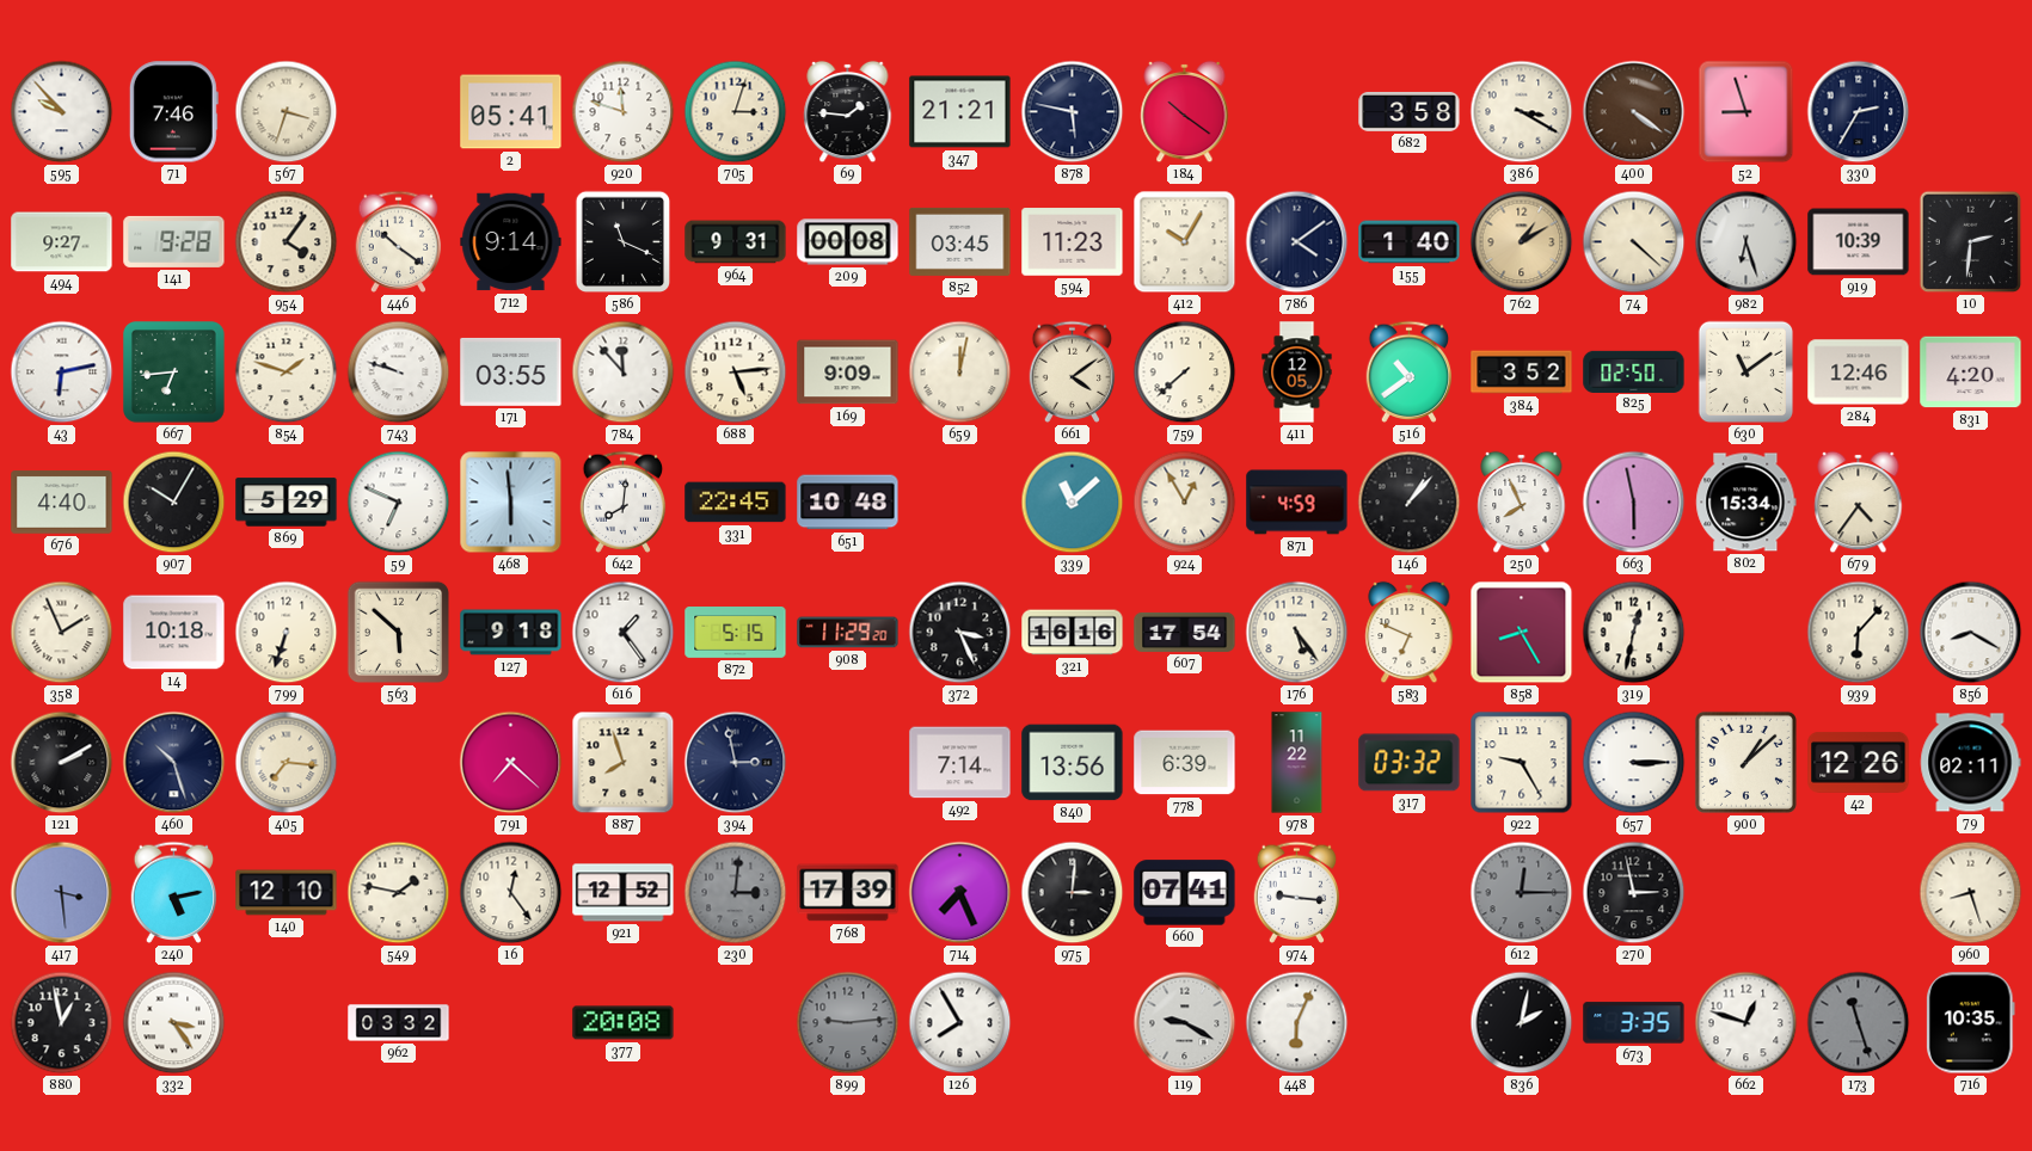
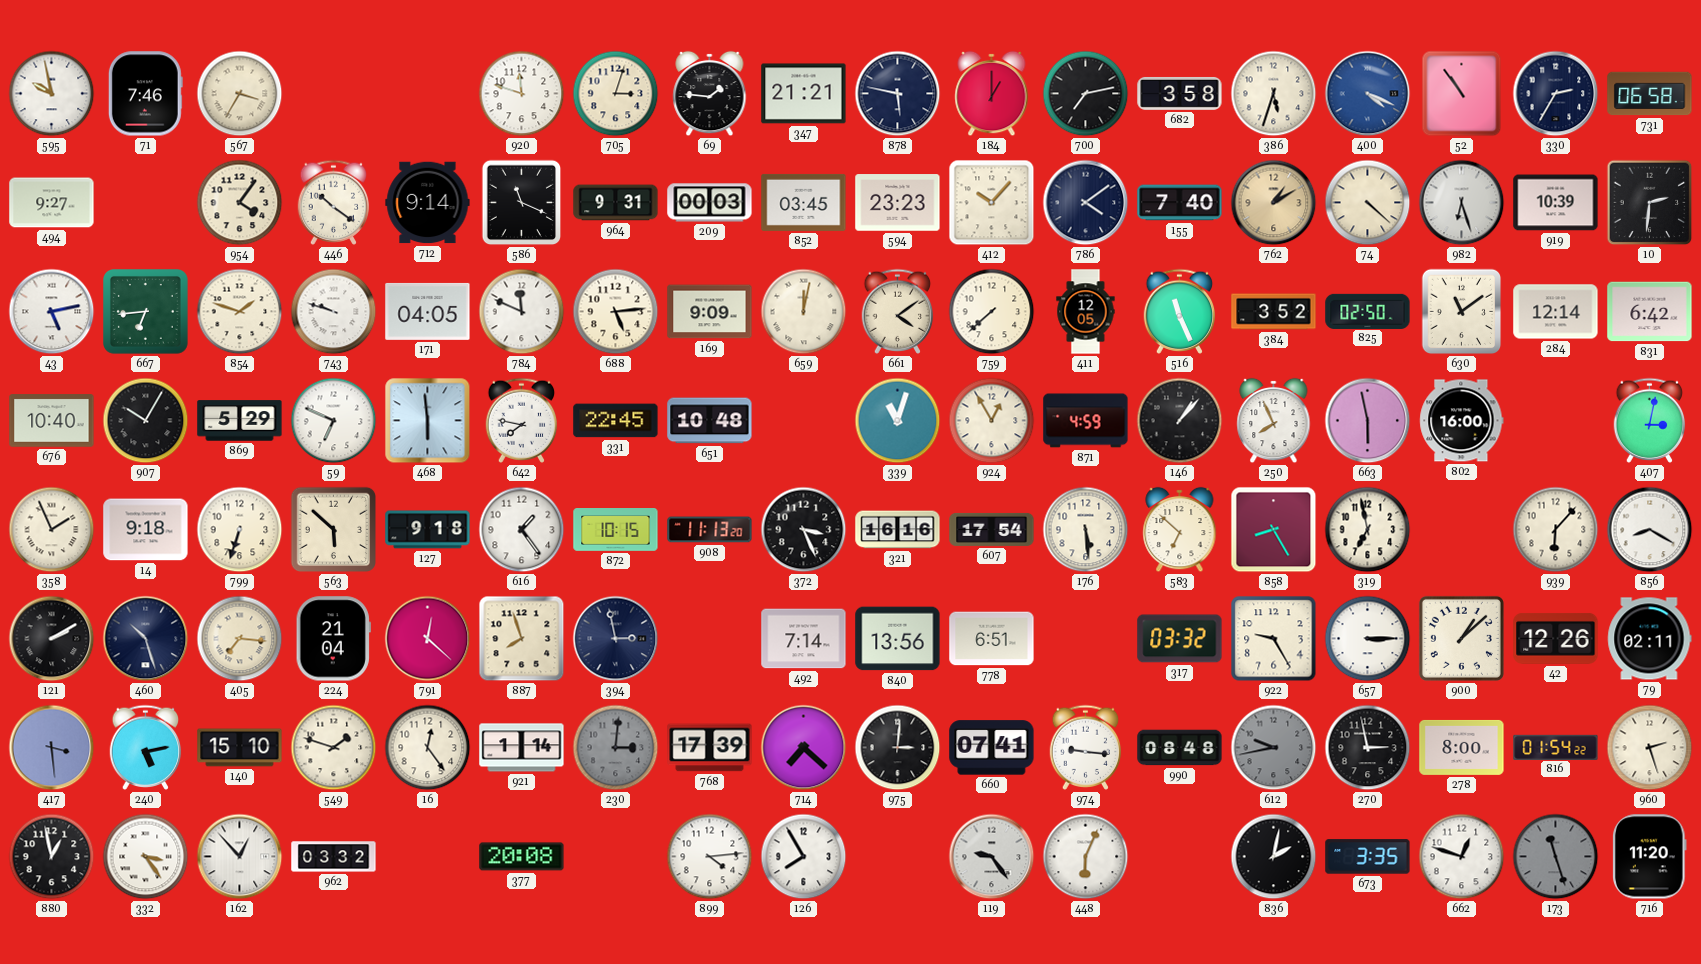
595: 9:53 -> 9:58 (52, 94)
567: 3:33 -> 3:35 (240, 94)
2: 05:41 -> none (511, 112)
184: 10:21 -> 1:00 (992, 94)
700: none -> 7:13 (1086, 94)
386: 3:20 -> 5:33 (1274, 94)
400: 4:21 -> 4:19 (1368, 94)
400 dial: brown -> blue (1368, 94)
52: 8:57 -> 10:54 (1462, 94)
731: none -> 06:58 (1650, 94)
141: 9:28 -> none (174, 241)
209: 00:08 -> 00:03 (710, 203)
594: 11:23 -> 23:23 (898, 203)
412: 10:05 -> 10:07 (992, 203)
155: 1:40 -> 7:40 (1180, 203)
43: 6:13 -> 5:13 (52, 312)
171: 03:55 -> 04:05 (428, 311)
784: 11:53 -> 11:49 (522, 312)
516: 10:39 -> 11:26 (1180, 311)
284: 12:46 -> 12:14 (1556, 312)
831: 4:20 -> 6:42 (1650, 312)
676: 4:40 -> 10:40 (52, 421)
642: 8:01 -> 7:47 (522, 420)
339: 11:08 -> 11:03 (898, 421)
802: 15:34 -> 16:00 (1462, 421)
679: 4:36 -> none (1859, 503)
407: none -> 3:02 (1650, 420)
14: 10:18 -> 9:18 (146, 530)
872: 5:15 -> 10:15 (616, 530)
908: 11:29 -> 11:13 (710, 530)
176: 5:24 -> 5:29 (1086, 530)
583: 6:49 -> 6:52 (1180, 530)
319: 12:32 -> 6:58 (1368, 530)
224: none -> 21:04 (333, 639)
791: 7:22 -> 12:22 (428, 639)
778: 6:39 -> 6:51 (992, 639)
978: 11:22 -> none (1297, 763)
140: 12:10 -> 15:10 (240, 748)
549: 1:47 -> 1:48 (334, 748)
921: 12:52 -> 1:14 (522, 748)
714: 7:26 -> 7:22 (804, 748)
990: none -> 08:48 (1180, 748)
612: 12:15 -> 9:43 (1274, 748)
278: none -> 8:00 (1462, 747)
816: none -> 01:54 (1556, 747)
960: 8:27 -> 2:27 (1650, 748)
162: none -> 12:53 (240, 857)
899: 9:14 -> 4:14 (710, 857)
899 dial: grey -> white (710, 857)
119: 9:20 -> 9:24 (992, 857)
716: 10:35 -> 11:20 (1650, 857)
